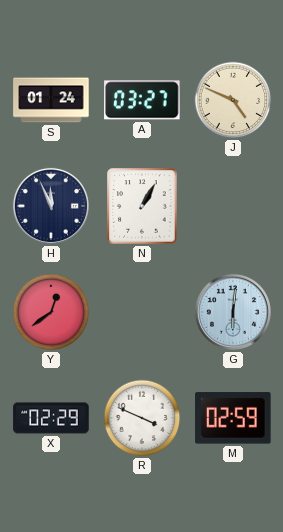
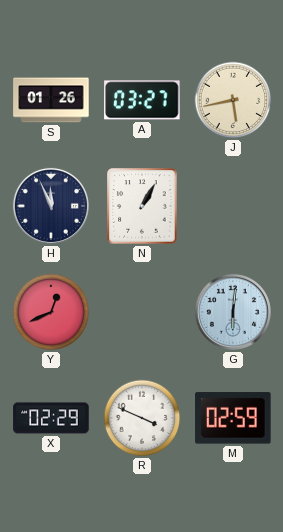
S: 01:24 -> 01:26 (51, 100)
J: 4:49 -> 5:43 (233, 100)
Y: 12:39 -> 12:41 (51, 312)
